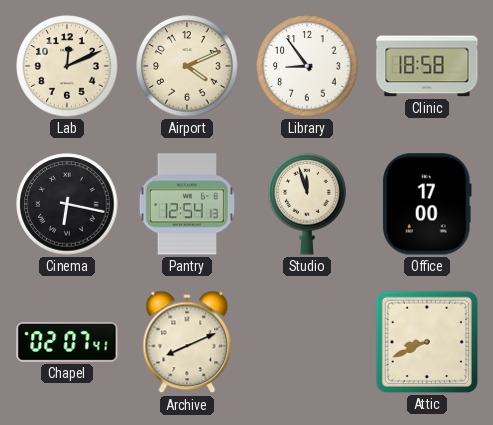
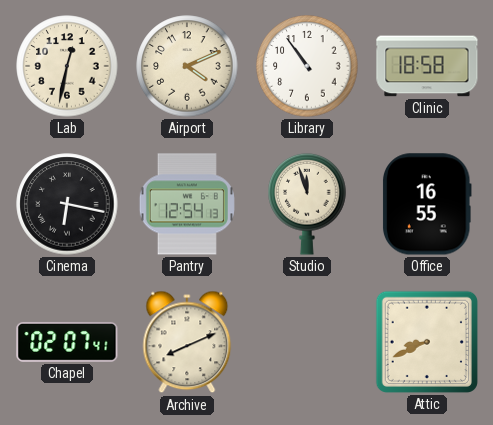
Lab: 12:11 -> 12:32 (67, 66)
Library: 8:54 -> 10:54 (307, 66)
Office: 17:00 -> 16:55 (427, 204)
